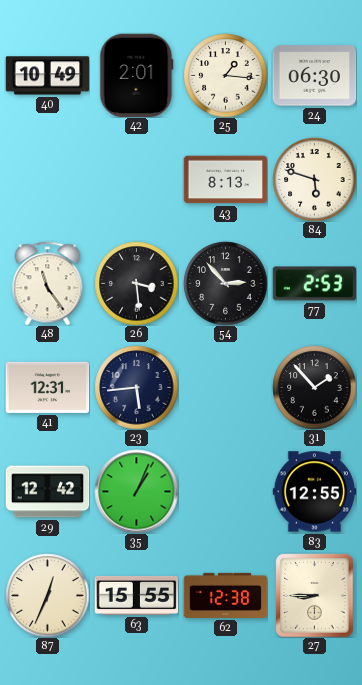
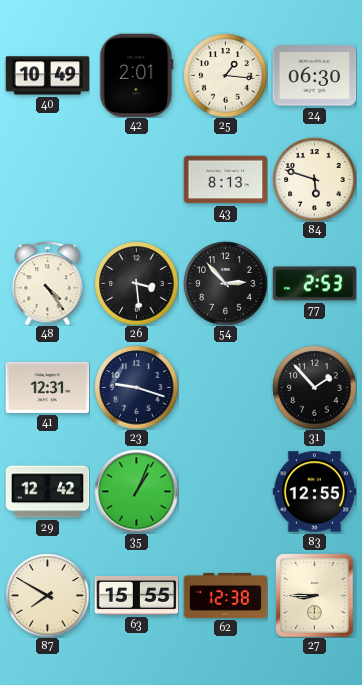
48: 11:24 -> 4:24 (48, 283)
23: 5:44 -> 9:18 (136, 387)
87: 12:34 -> 7:50 (47, 595)
